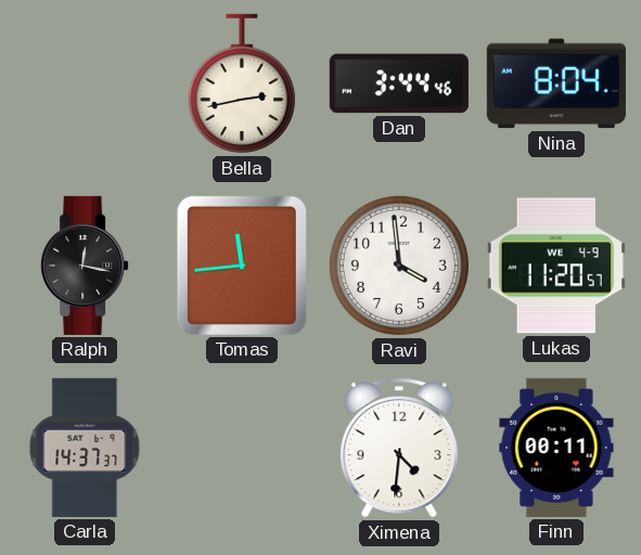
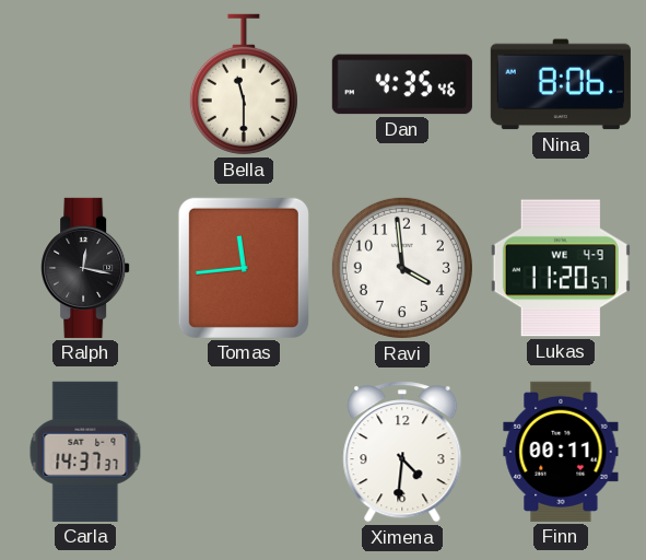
Bella: 2:43 -> 11:30 (244, 84)
Dan: 3:44 -> 4:35 (402, 84)
Nina: 8:04 -> 8:06 (561, 84)
